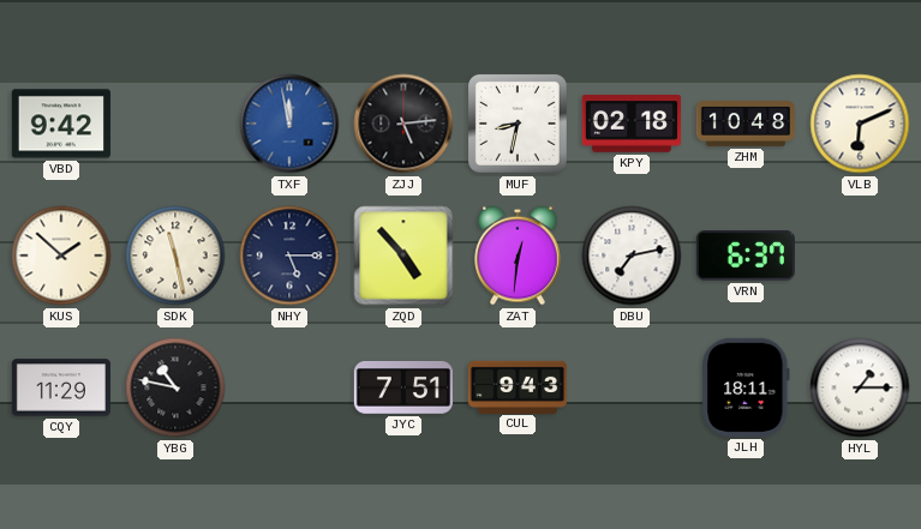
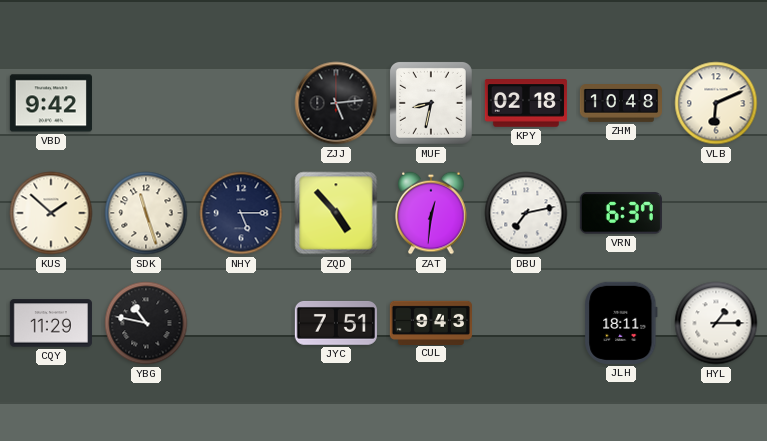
TXF: 11:58 -> none (289, 124)
SDK: 11:28 -> 11:27 (146, 213)
